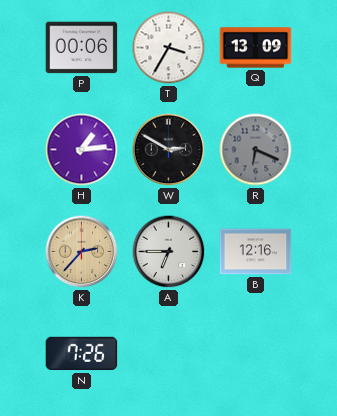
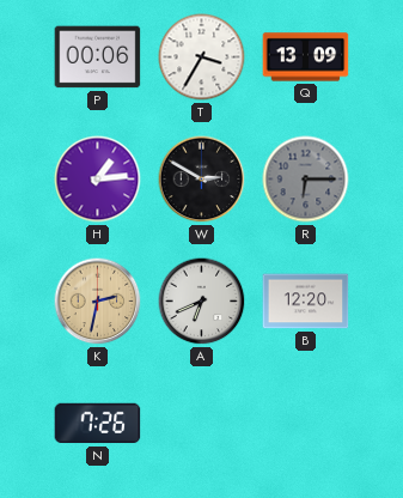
R: 6:19 -> 6:15 (306, 180)
K: 2:37 -> 2:32 (98, 302)
A: 6:45 -> 6:41 (202, 302)
B: 12:16 -> 12:20 (306, 302)
